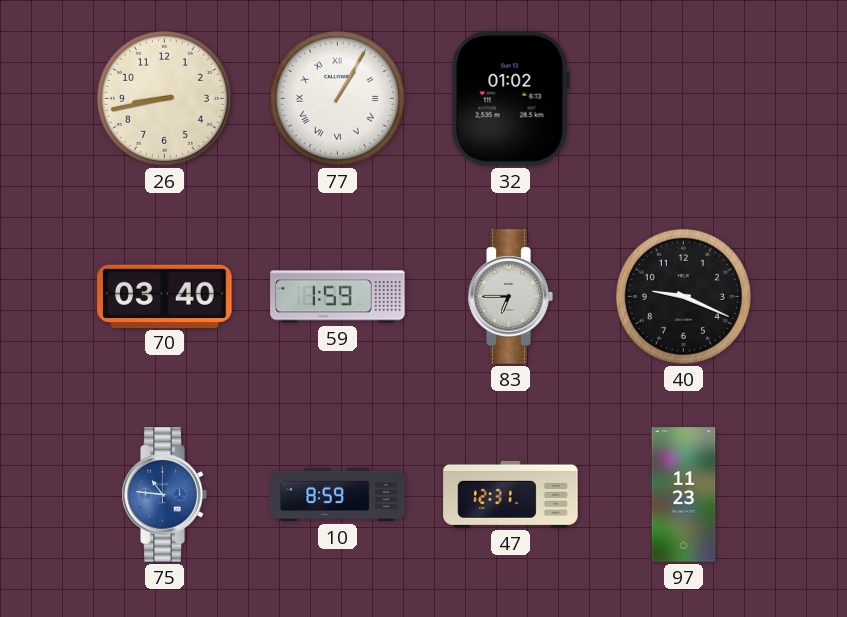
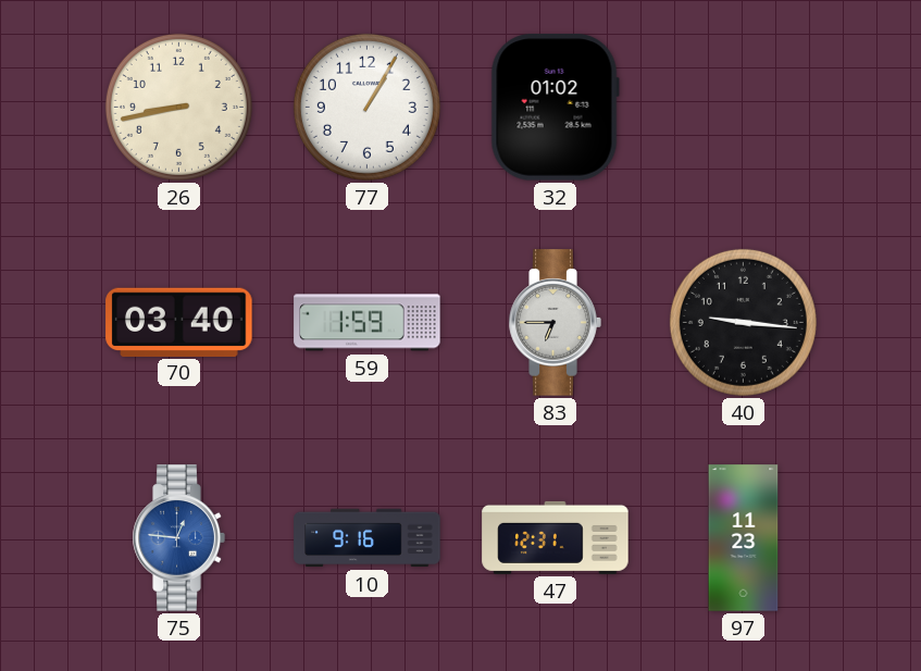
77 numerals: Roman -> Arabic (366, 107)
40: 9:19 -> 9:16 (743, 322)
75: 10:46 -> 12:46 (178, 538)
10: 8:59 -> 9:16 (368, 538)
